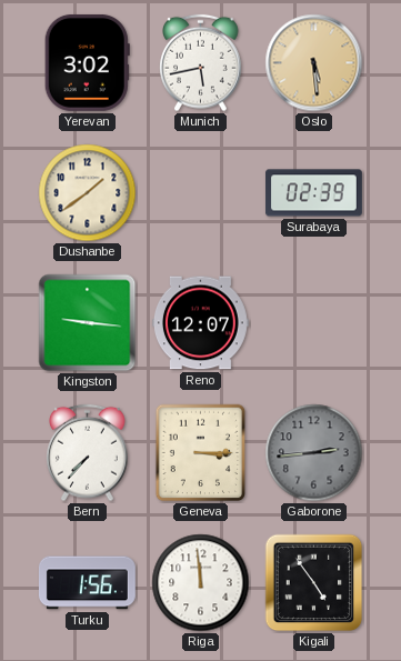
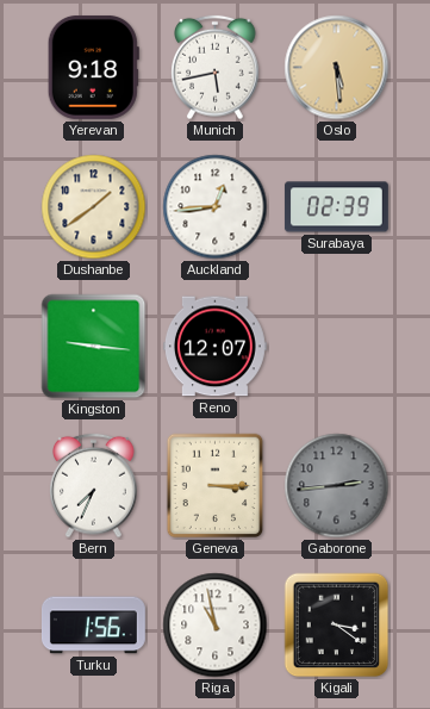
Yerevan: 3:02 -> 9:18 (93, 67)
Auckland: none -> 12:44 (216, 207)
Bern: 7:37 -> 7:34 (94, 486)
Riga: 11:59 -> 10:58 (216, 626)
Kigali: 4:54 -> 3:21 (337, 626)
